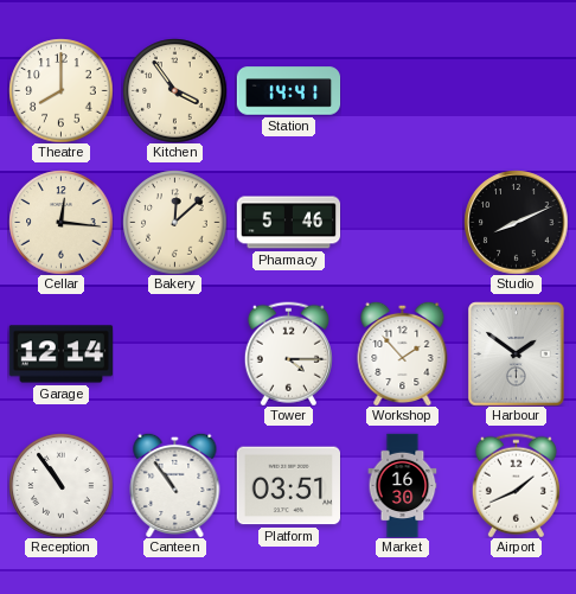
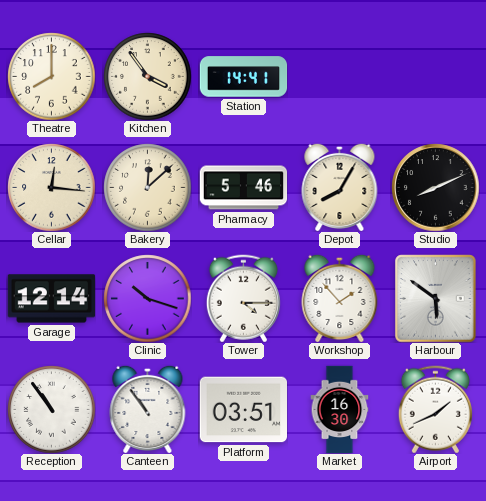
Depot: none -> 8:05 (340, 187)
Clinic: none -> 10:18 (147, 298)
Harbour: 1:51 -> 5:51 (436, 298)
